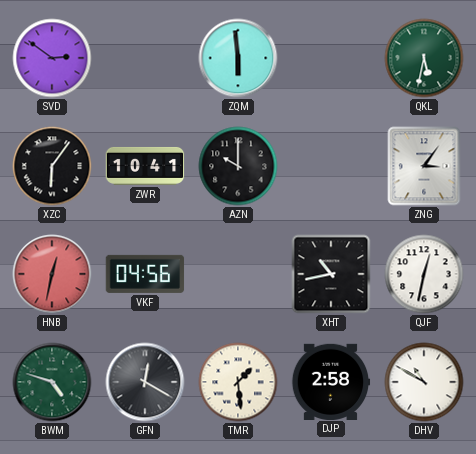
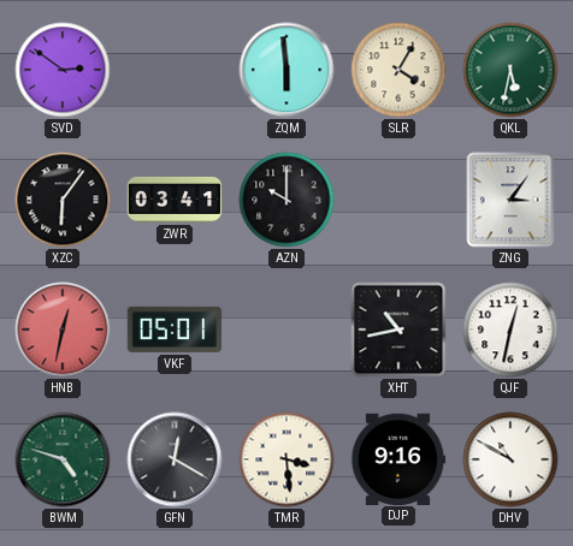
SLR: none -> 4:05 (398, 70)
ZWR: 10:41 -> 03:41 (175, 200)
VKF: 04:56 -> 05:01 (175, 330)
TMR: 1:29 -> 3:29 (286, 459)
DJP: 2:58 -> 9:16 (398, 458)
